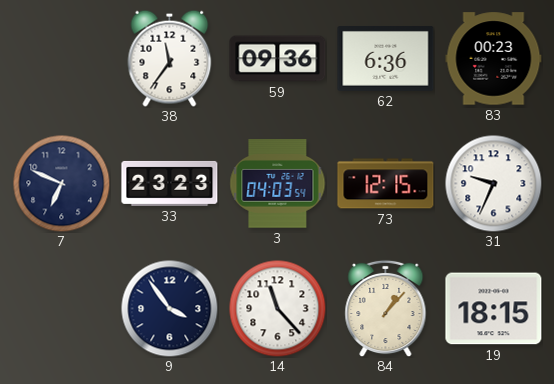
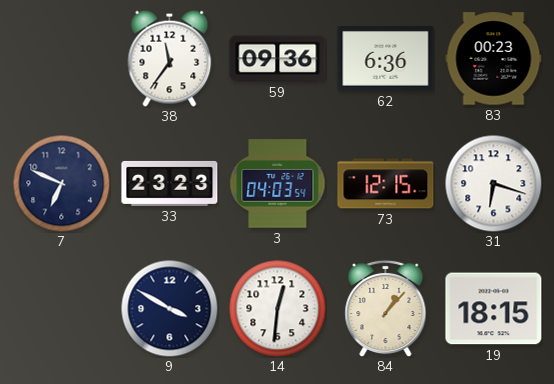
31: 9:34 -> 6:18 (493, 183)
9: 3:54 -> 3:50 (169, 308)
14: 11:23 -> 12:31 (277, 308)
